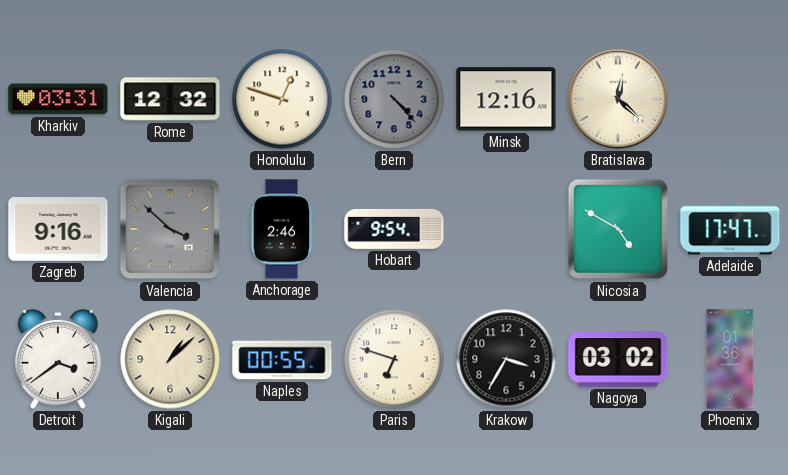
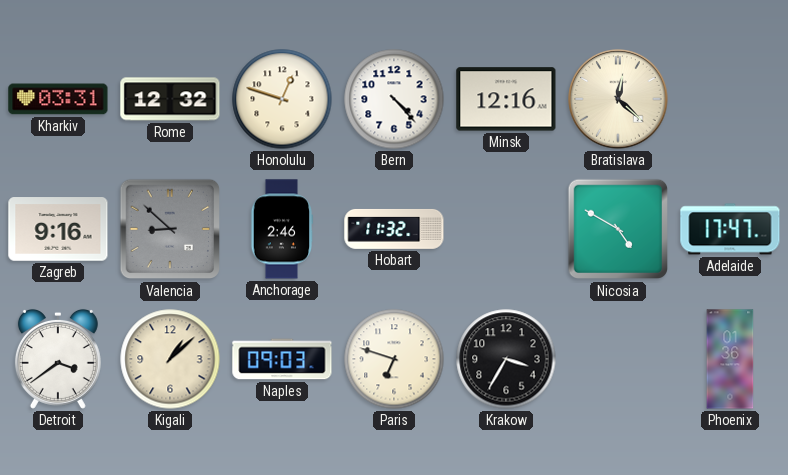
Bern dial: grey -> white (394, 99)
Valencia: 3:52 -> 8:52 (170, 229)
Hobart: 9:54 -> 11:32 (394, 229)
Naples: 00:55 -> 09:03 (282, 359)
Nagoya: 03:02 -> none (618, 359)
